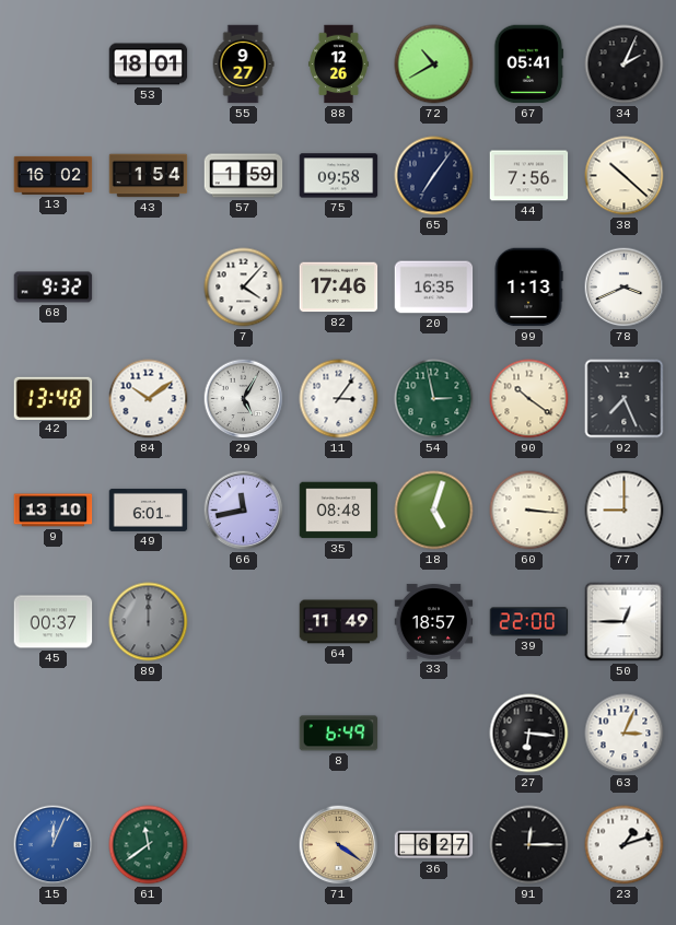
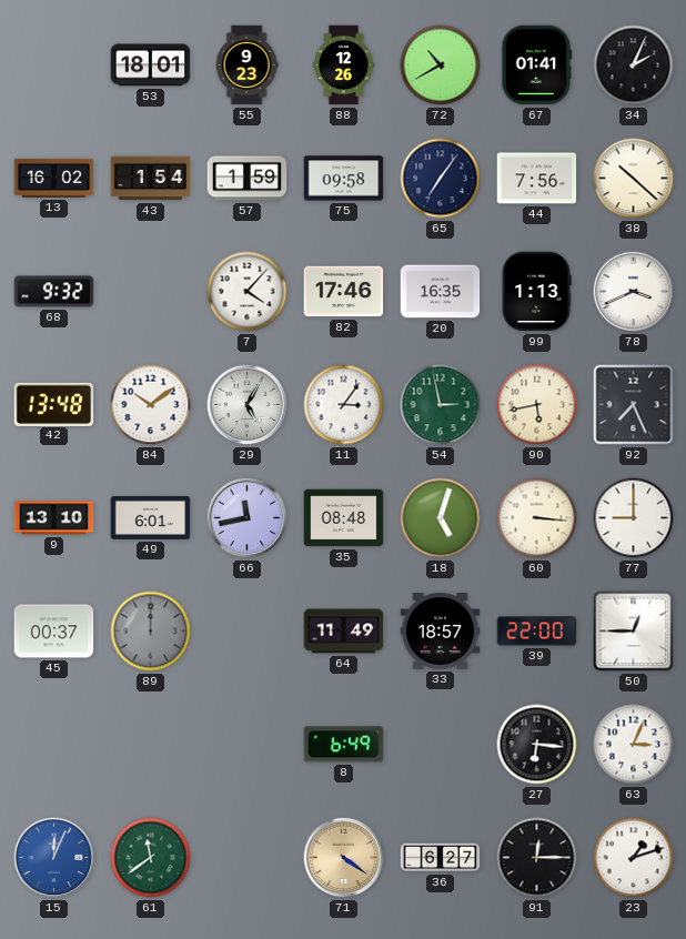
55: 9:27 -> 9:23 (246, 65)
67: 05:41 -> 01:41 (537, 65)
90: 10:21 -> 5:43 (537, 405)
